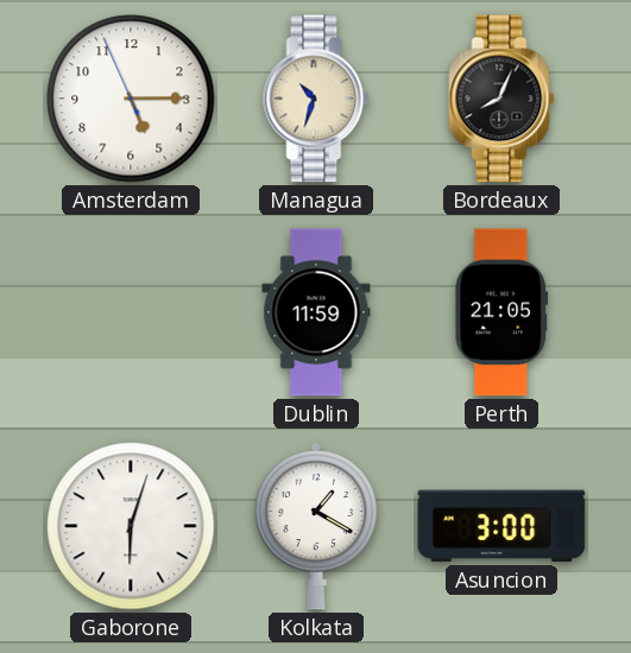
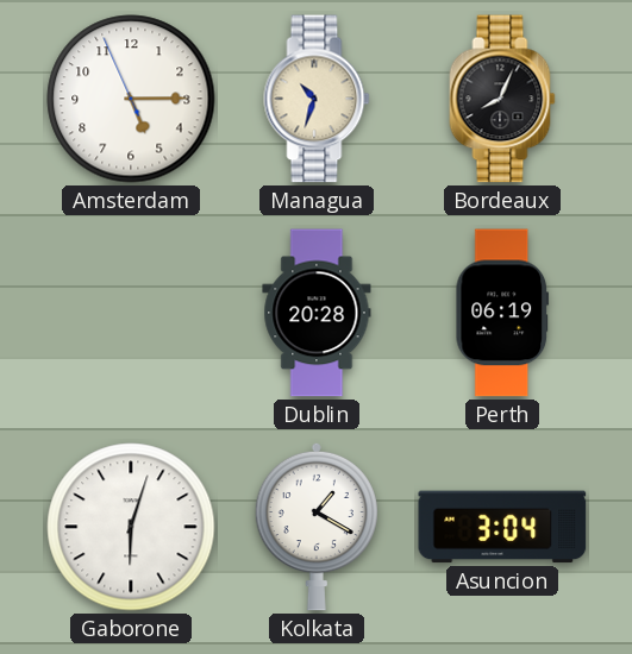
Dublin: 11:59 -> 20:28 (317, 313)
Perth: 21:05 -> 06:19 (502, 313)
Asuncion: 3:00 -> 3:04 (502, 527)
